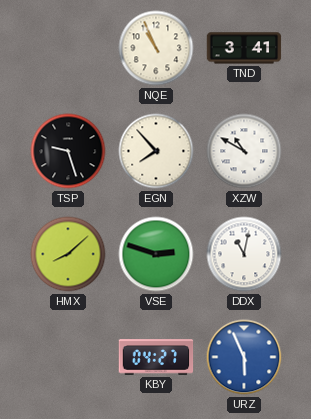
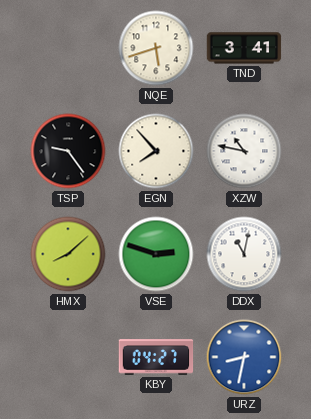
NQE: 10:56 -> 5:42 (156, 48)
TSP: 9:27 -> 9:24 (68, 151)
XZW: 10:50 -> 10:47 (244, 151)
URZ: 5:56 -> 8:32 (244, 357)
